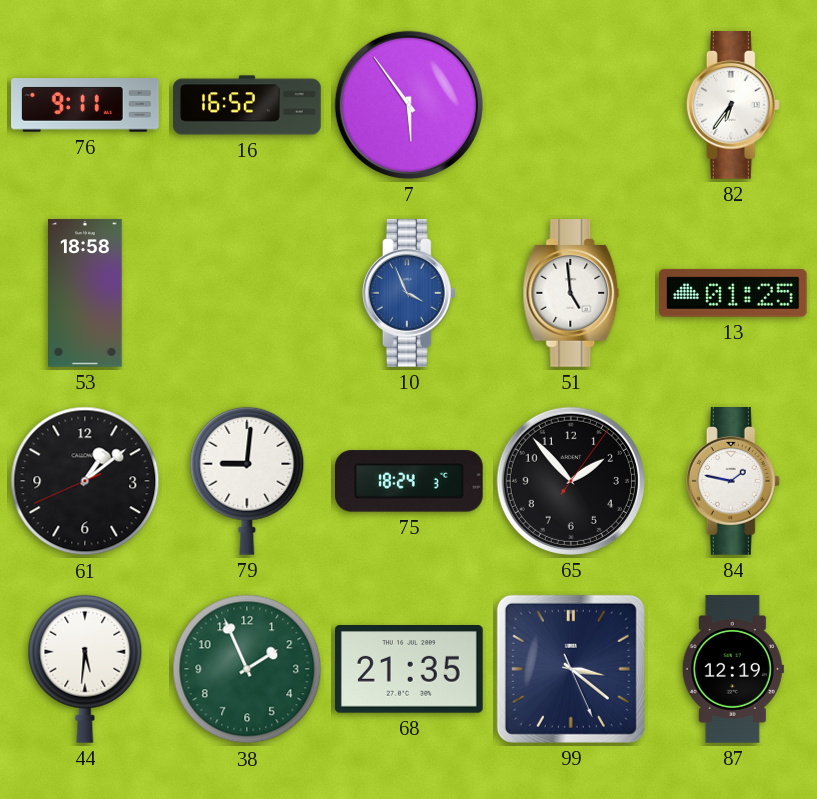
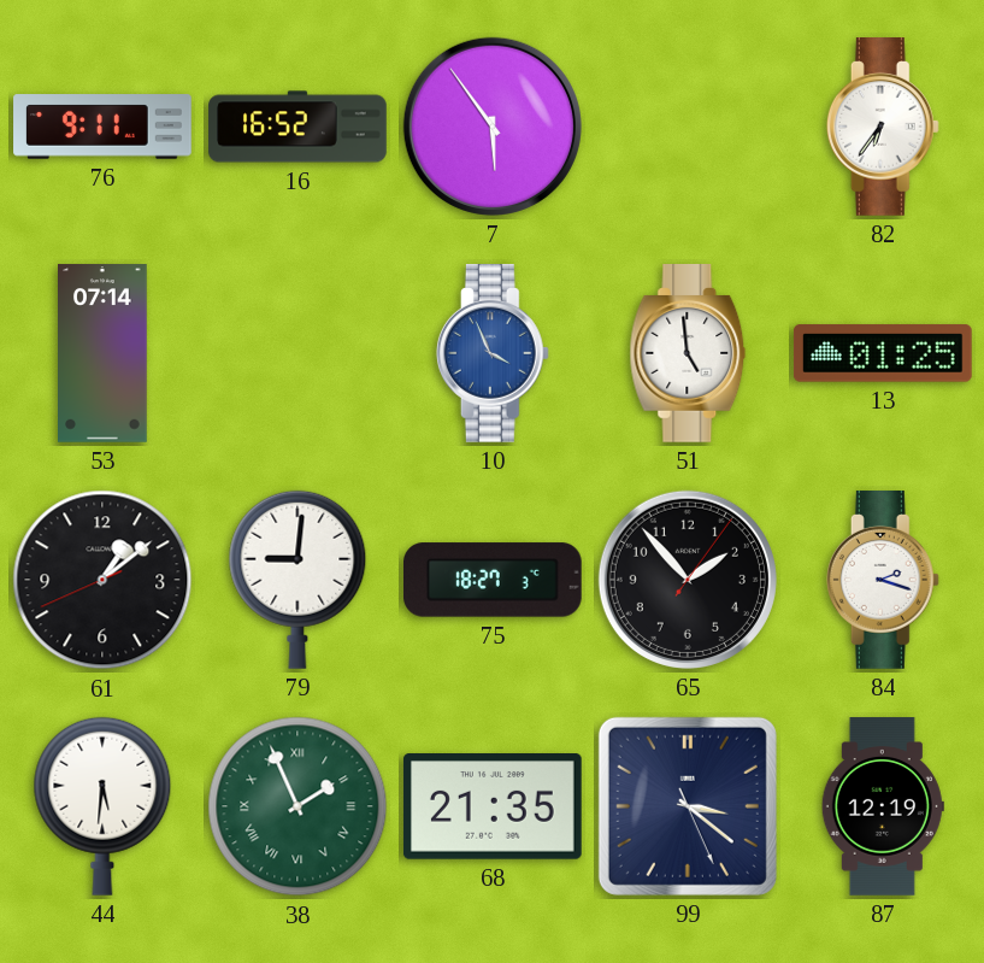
53: 18:58 -> 07:14 (104, 353)
75: 18:24 -> 18:27 (494, 580)
84: 1:47 -> 2:18 (883, 581)
38 numerals: Arabic -> Roman (297, 806)
